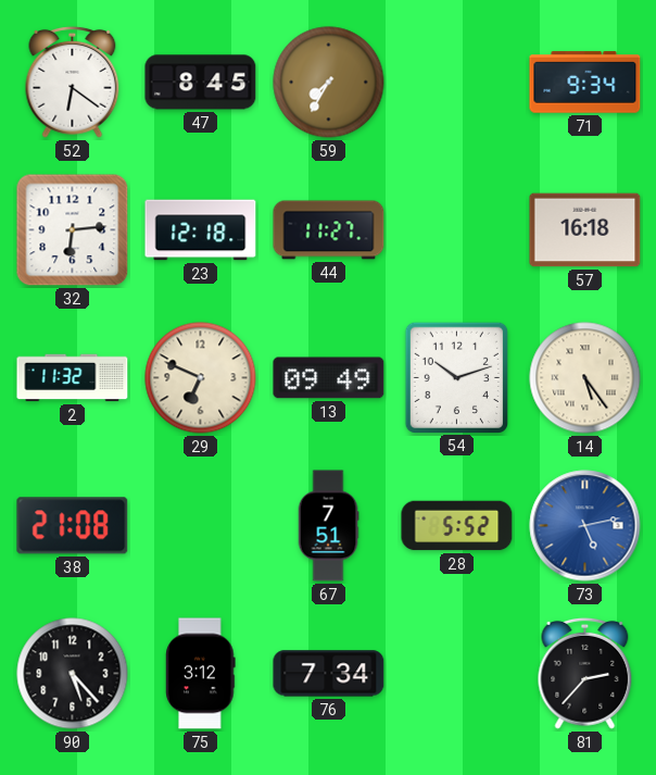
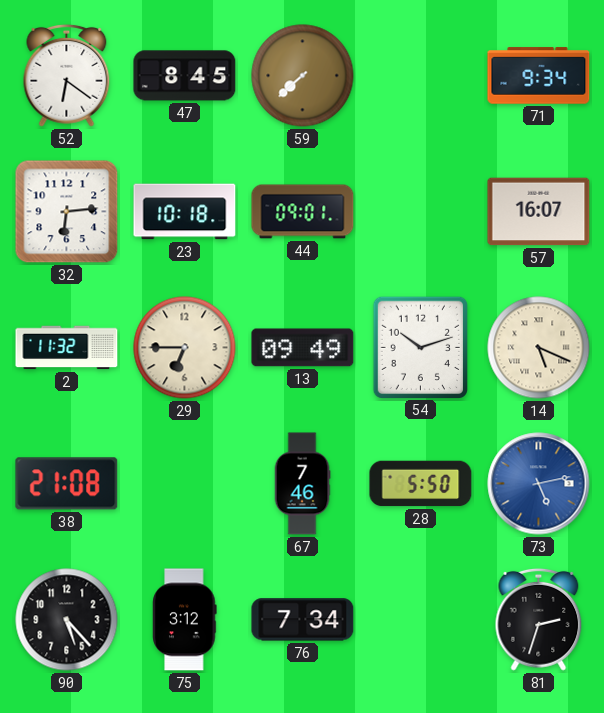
59: 7:35 -> 7:38 (303, 76)
23: 12:18 -> 10:18 (185, 212)
44: 11:27 -> 09:01 (303, 212)
57: 16:18 -> 16:07 (539, 212)
29: 6:49 -> 6:45 (185, 348)
14: 5:24 -> 5:19 (539, 348)
67: 7:51 -> 7:46 (302, 484)
28: 5:52 -> 5:50 (421, 484)
81: 2:37 -> 2:33 (539, 619)
